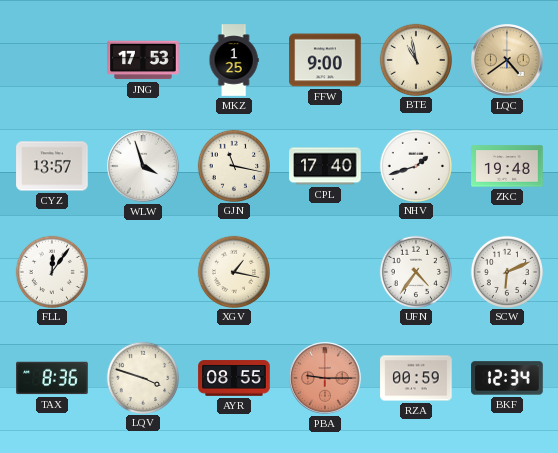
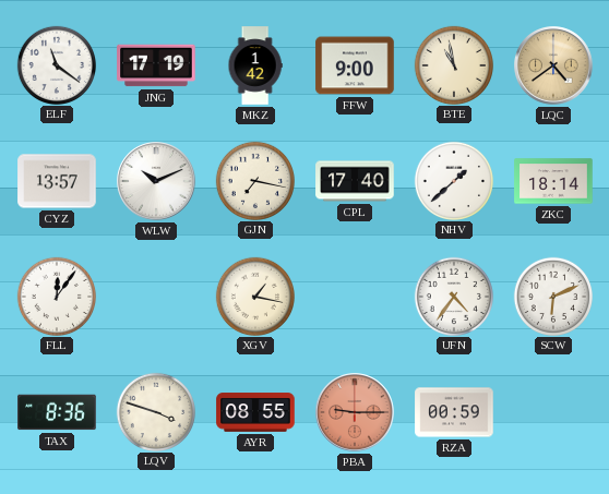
ELF: none -> 11:21 (56, 64)
JNG: 17:53 -> 17:19 (156, 65)
MKZ: 1:25 -> 1:42 (255, 65)
WLW: 3:57 -> 10:11 (156, 181)
GJN: 11:17 -> 7:17 (254, 180)
NHV: 1:42 -> 1:38 (453, 180)
ZKC: 19:48 -> 18:14 (553, 181)
BKF: 12:34 -> none (507, 378)
